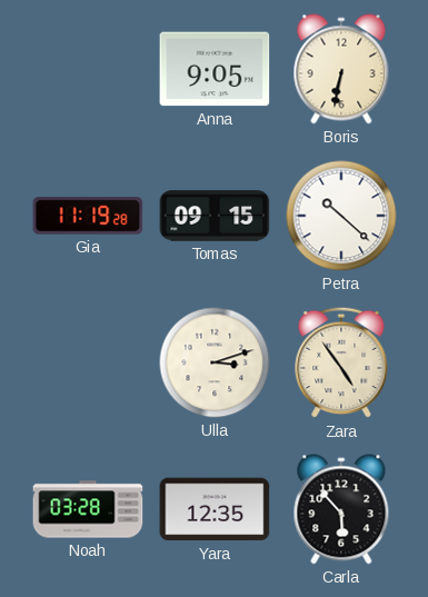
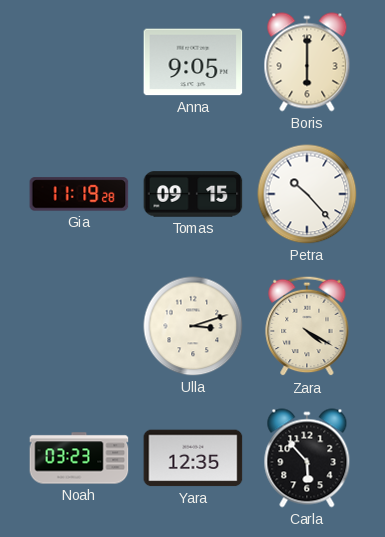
Boris: 6:32 -> 6:00 (307, 62)
Petra: 10:22 -> 10:23 (307, 194)
Zara: 4:54 -> 4:20 (307, 326)
Noah: 03:28 -> 03:23 (79, 458)
